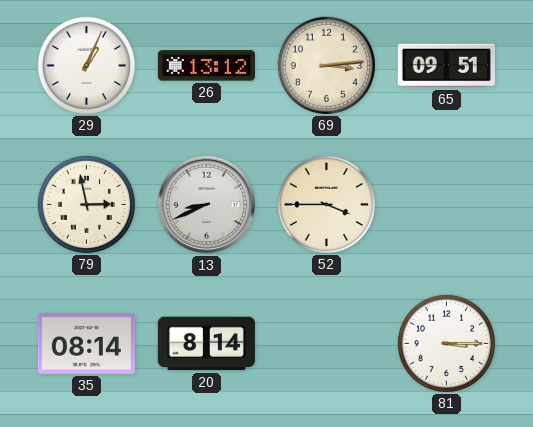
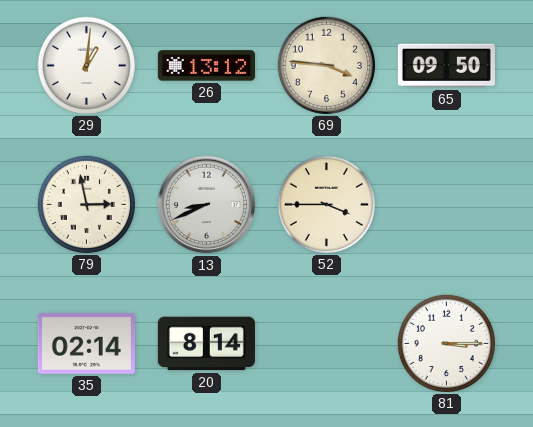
29: 1:04 -> 1:01 (86, 65)
69: 3:14 -> 3:46 (326, 65)
65: 09:51 -> 09:50 (446, 66)
35: 08:14 -> 02:14 (86, 343)
